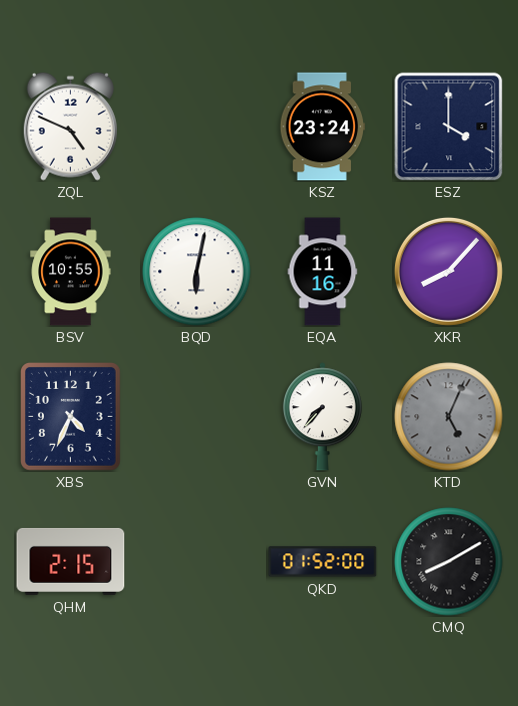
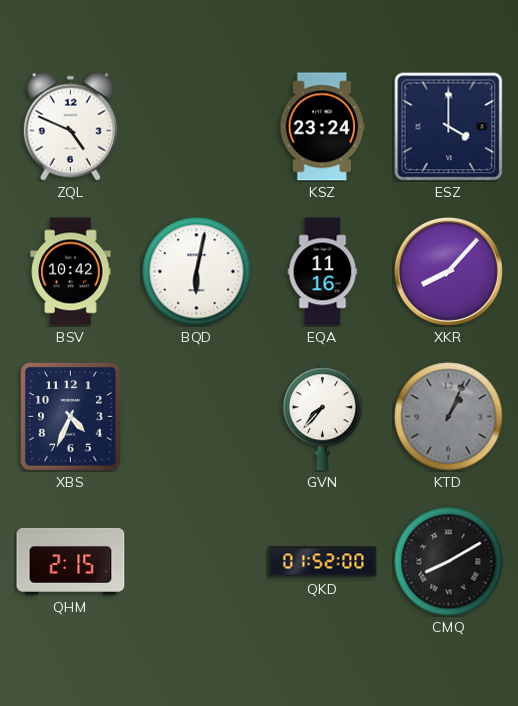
BSV: 10:55 -> 10:42 (71, 272)
KTD: 5:04 -> 1:04 (449, 417)
